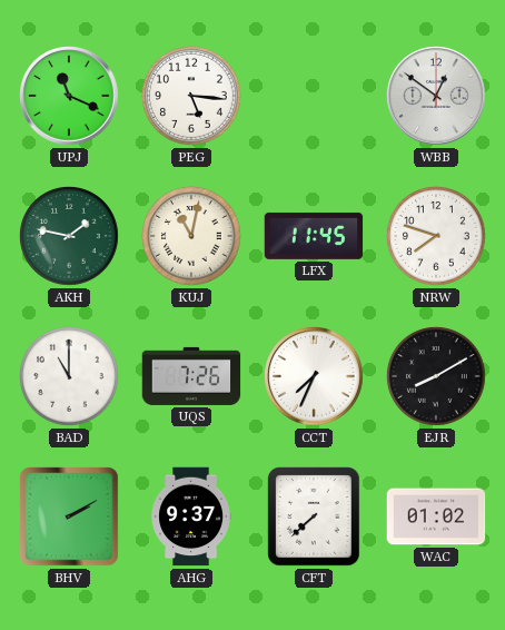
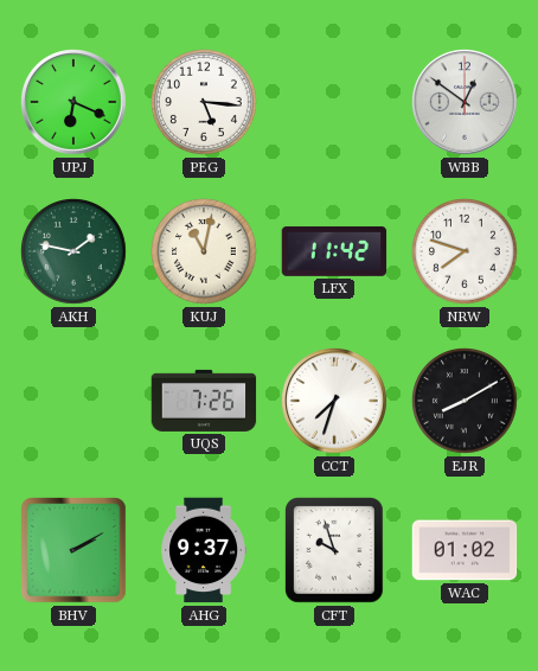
UPJ: 11:19 -> 6:19 (75, 103)
LFX: 11:45 -> 11:42 (334, 251)
BAD: 11:00 -> none (70, 377)
CCT: 7:34 -> 7:33 (335, 402)
CFT: 7:38 -> 9:57 (334, 550)
